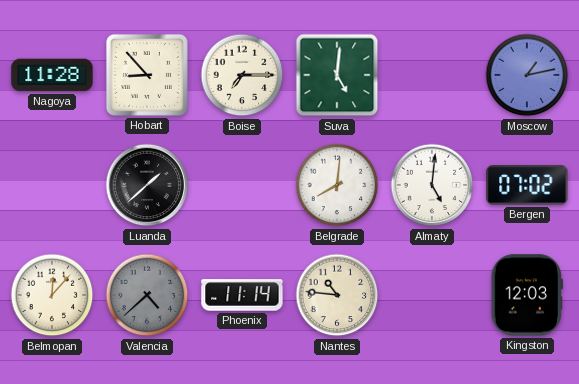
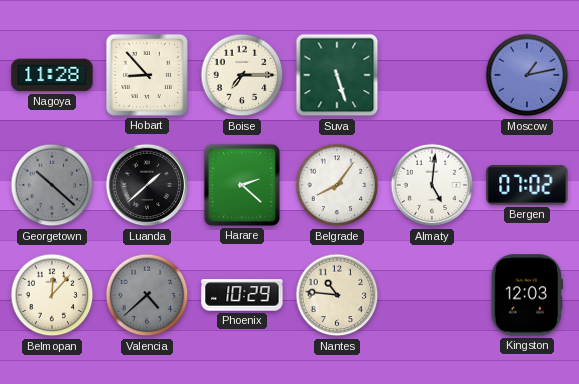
Suva: 5:01 -> 5:27 (337, 75)
Georgetown: none -> 10:22 (52, 185)
Harare: none -> 2:22 (242, 185)
Belgrade: 8:01 -> 8:06 (337, 185)
Phoenix: 11:14 -> 10:29 (242, 295)
